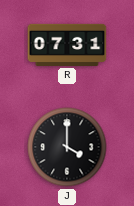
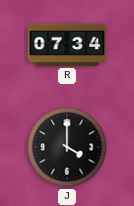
R: 07:31 -> 07:34 (67, 45)
